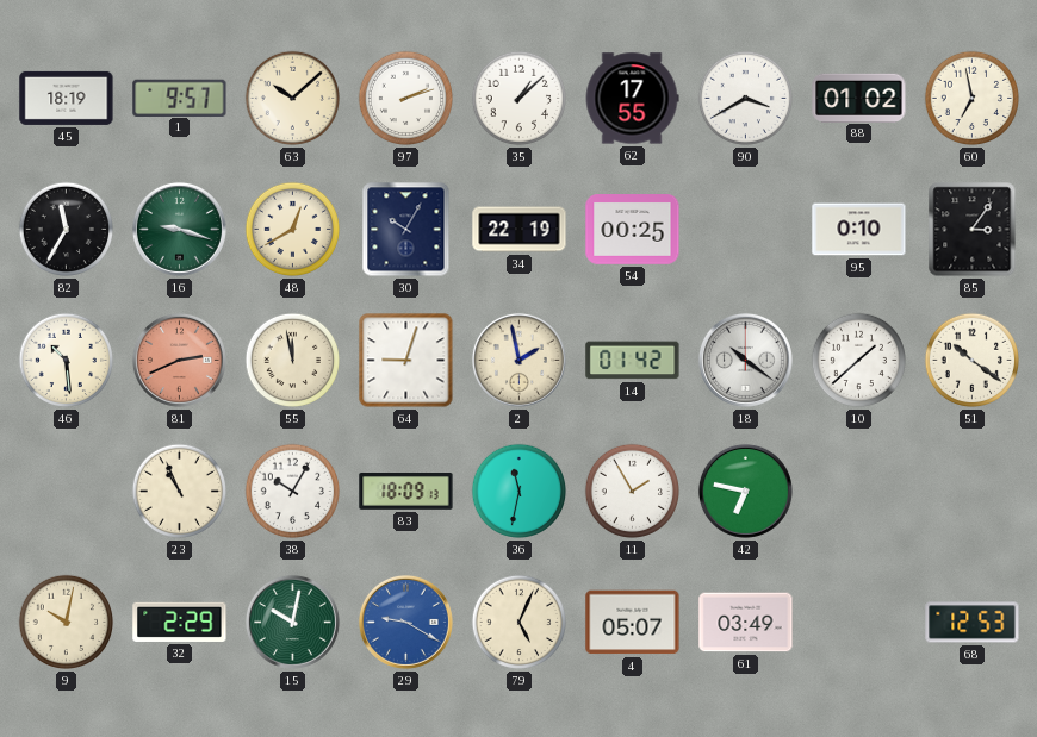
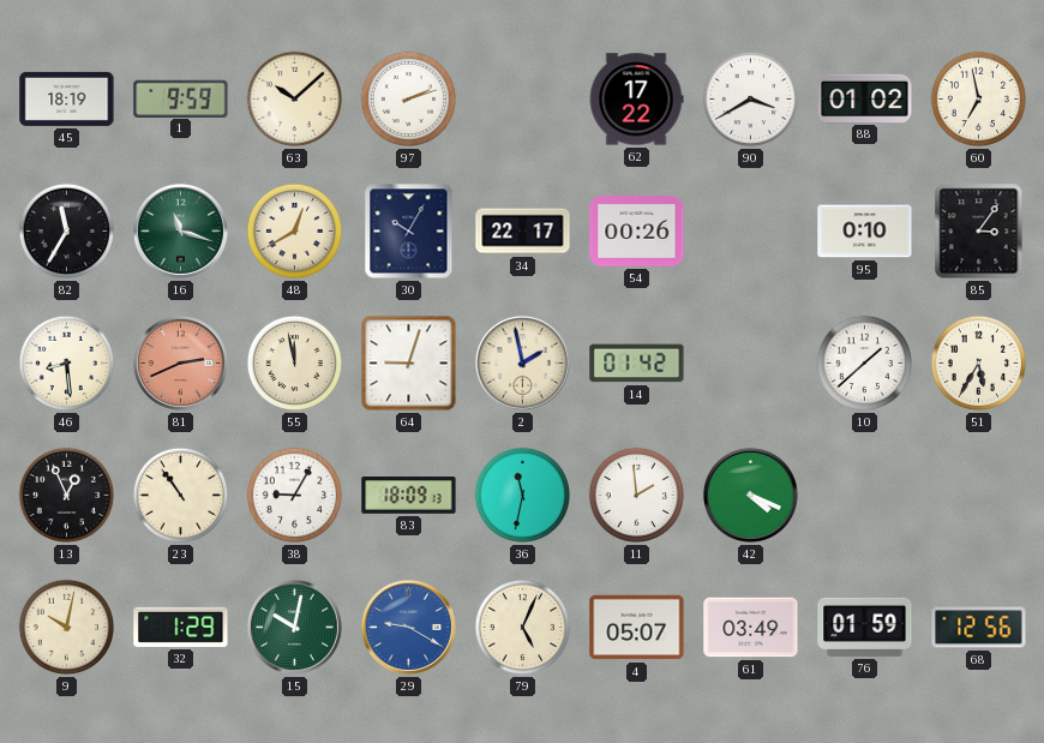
1: 9:57 -> 9:59 (181, 98)
35: 1:08 -> none (520, 99)
62: 17:55 -> 17:22 (636, 100)
16: 9:18 -> 11:18 (180, 230)
34: 22:19 -> 22:17 (523, 232)
54: 00:25 -> 00:26 (637, 232)
46: 10:29 -> 8:29 (67, 364)
18: 10:21 -> none (745, 360)
51: 10:21 -> 5:35 (979, 364)
13: none -> 12:56 (67, 496)
23: 10:56 -> 10:54 (181, 496)
38: 10:05 -> 9:05 (295, 496)
11: 1:55 -> 1:59 (637, 496)
42: 6:47 -> 4:19 (750, 495)
32: 2:29 -> 1:29 (181, 627)
76: none -> 01:59 (865, 627)
68: 12:53 -> 12:56 (979, 628)
